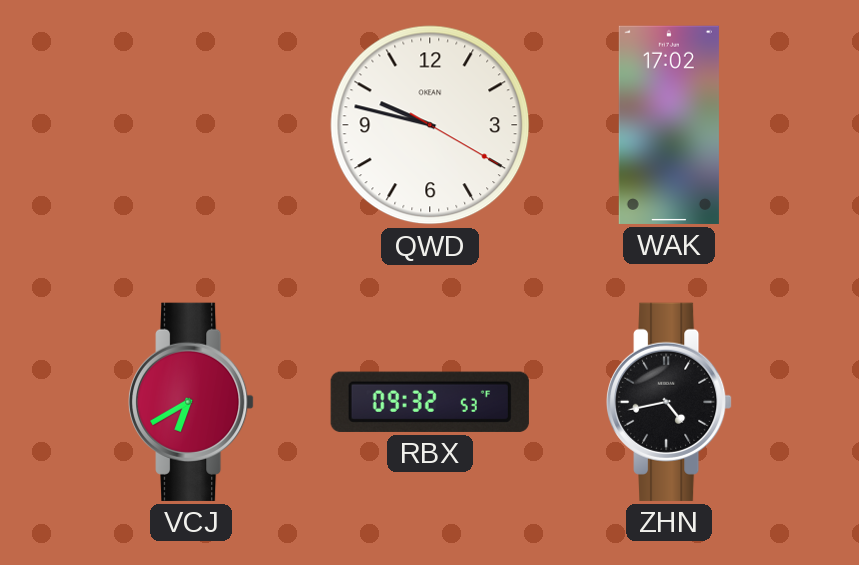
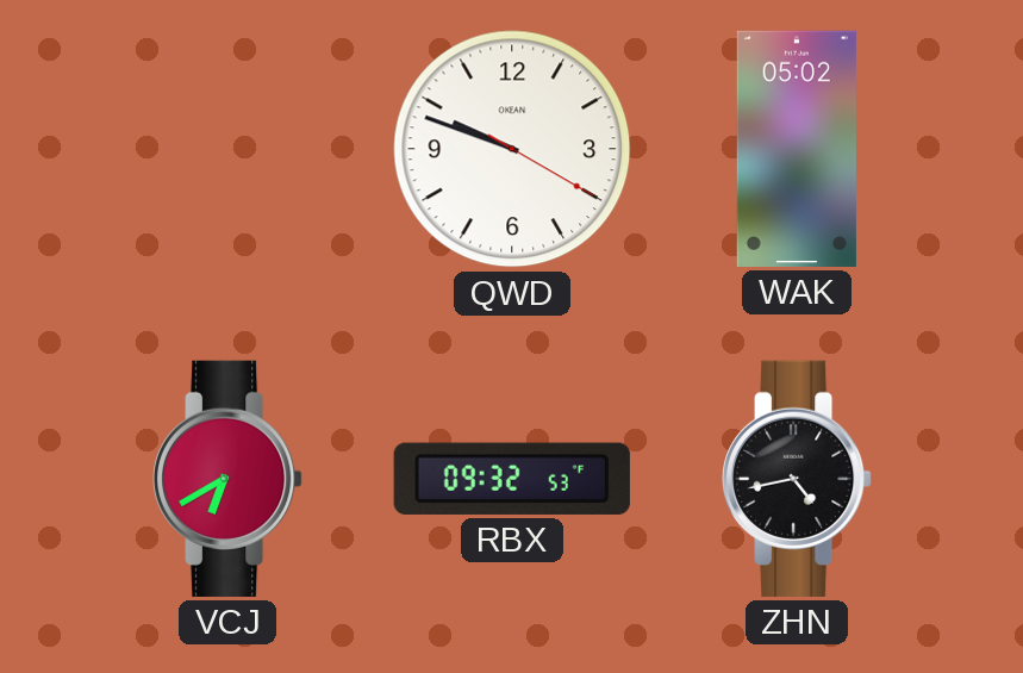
QWD: 9:47 -> 9:48 (512, 149)
WAK: 17:02 -> 05:02 (797, 149)
